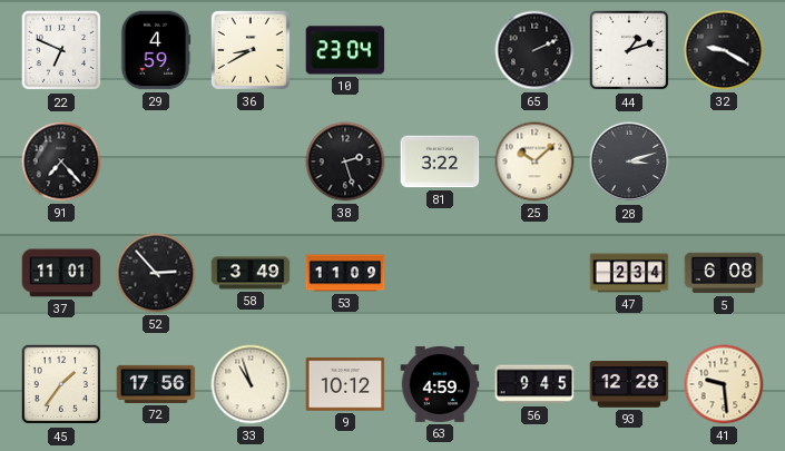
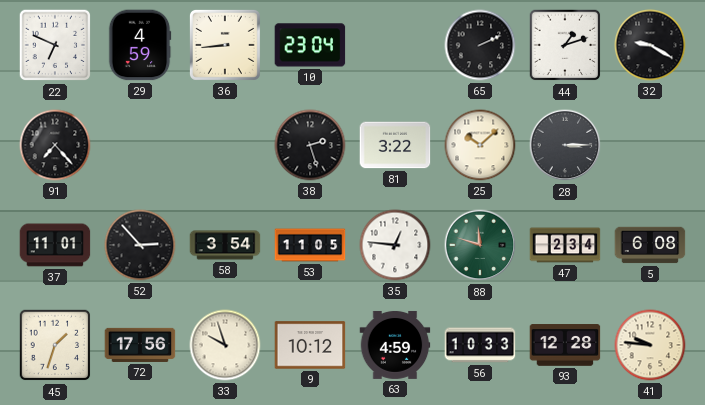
36: 8:40 -> 8:44 (225, 45)
28: 3:12 -> 3:15 (565, 145)
58: 3:49 -> 3:54 (225, 245)
53: 11:09 -> 11:05 (310, 245)
35: none -> 12:46 (395, 245)
88: none -> 11:48 (480, 245)
45: 1:36 -> 1:33 (55, 345)
33: 10:57 -> 9:57 (225, 345)
56: 9:45 -> 10:33 (480, 345)
41: 9:29 -> 9:46 (650, 345)
